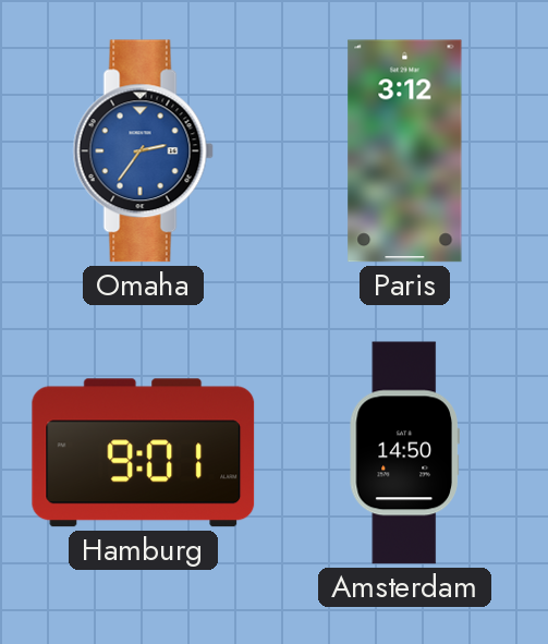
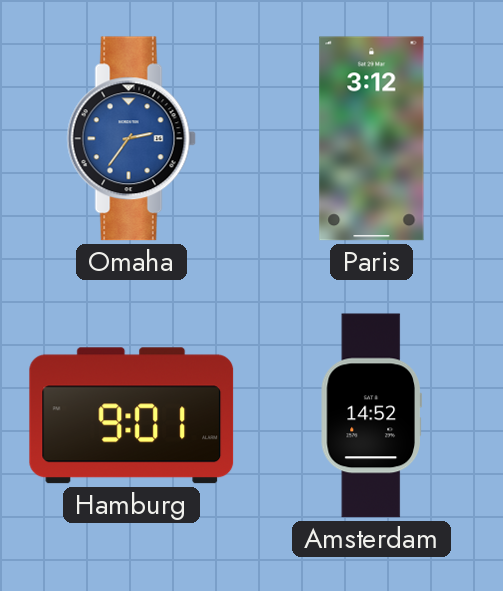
Amsterdam: 14:50 -> 14:52 (371, 416)
